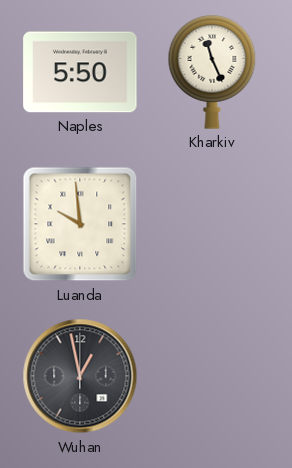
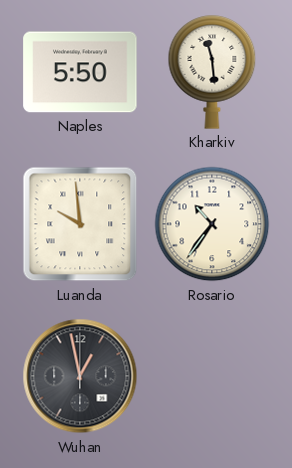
Kharkiv: 11:26 -> 11:29 (212, 72)
Rosario: none -> 10:36 (212, 224)
